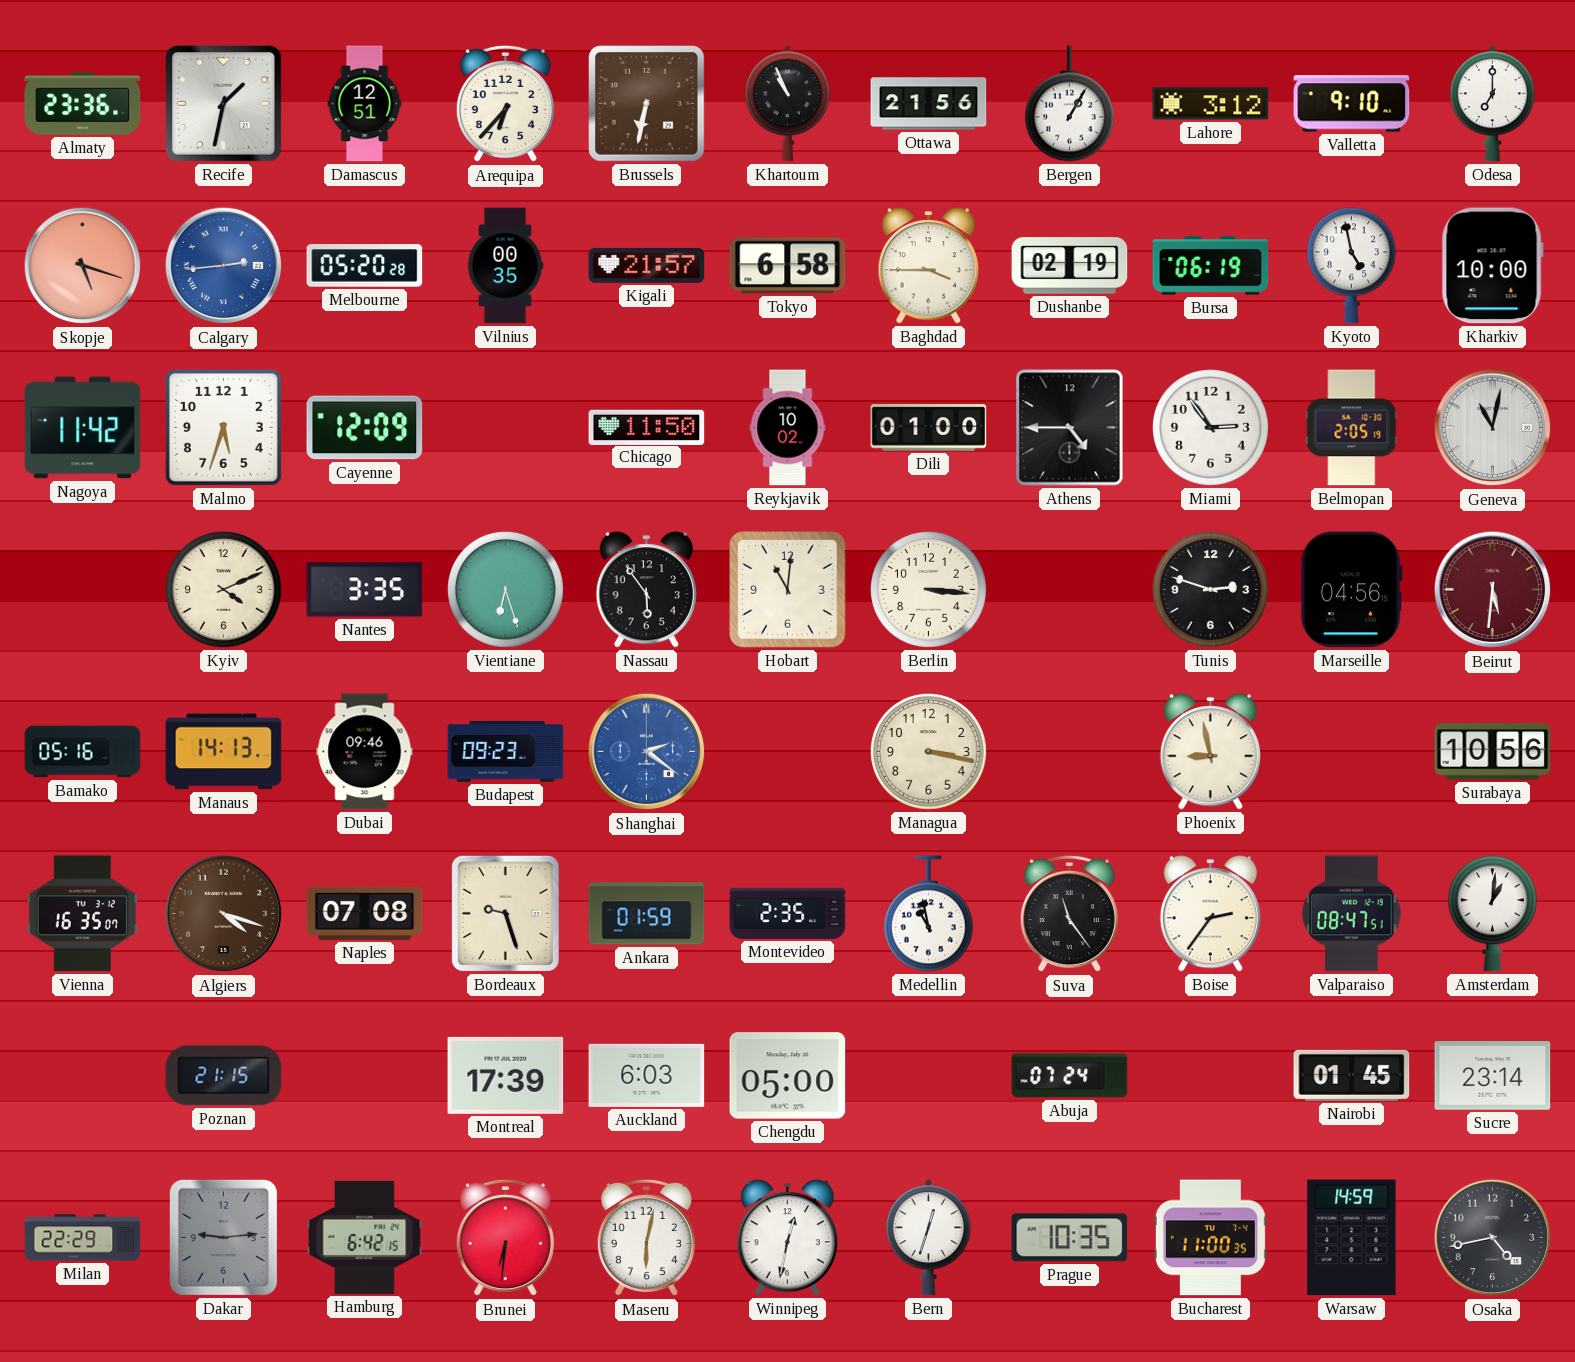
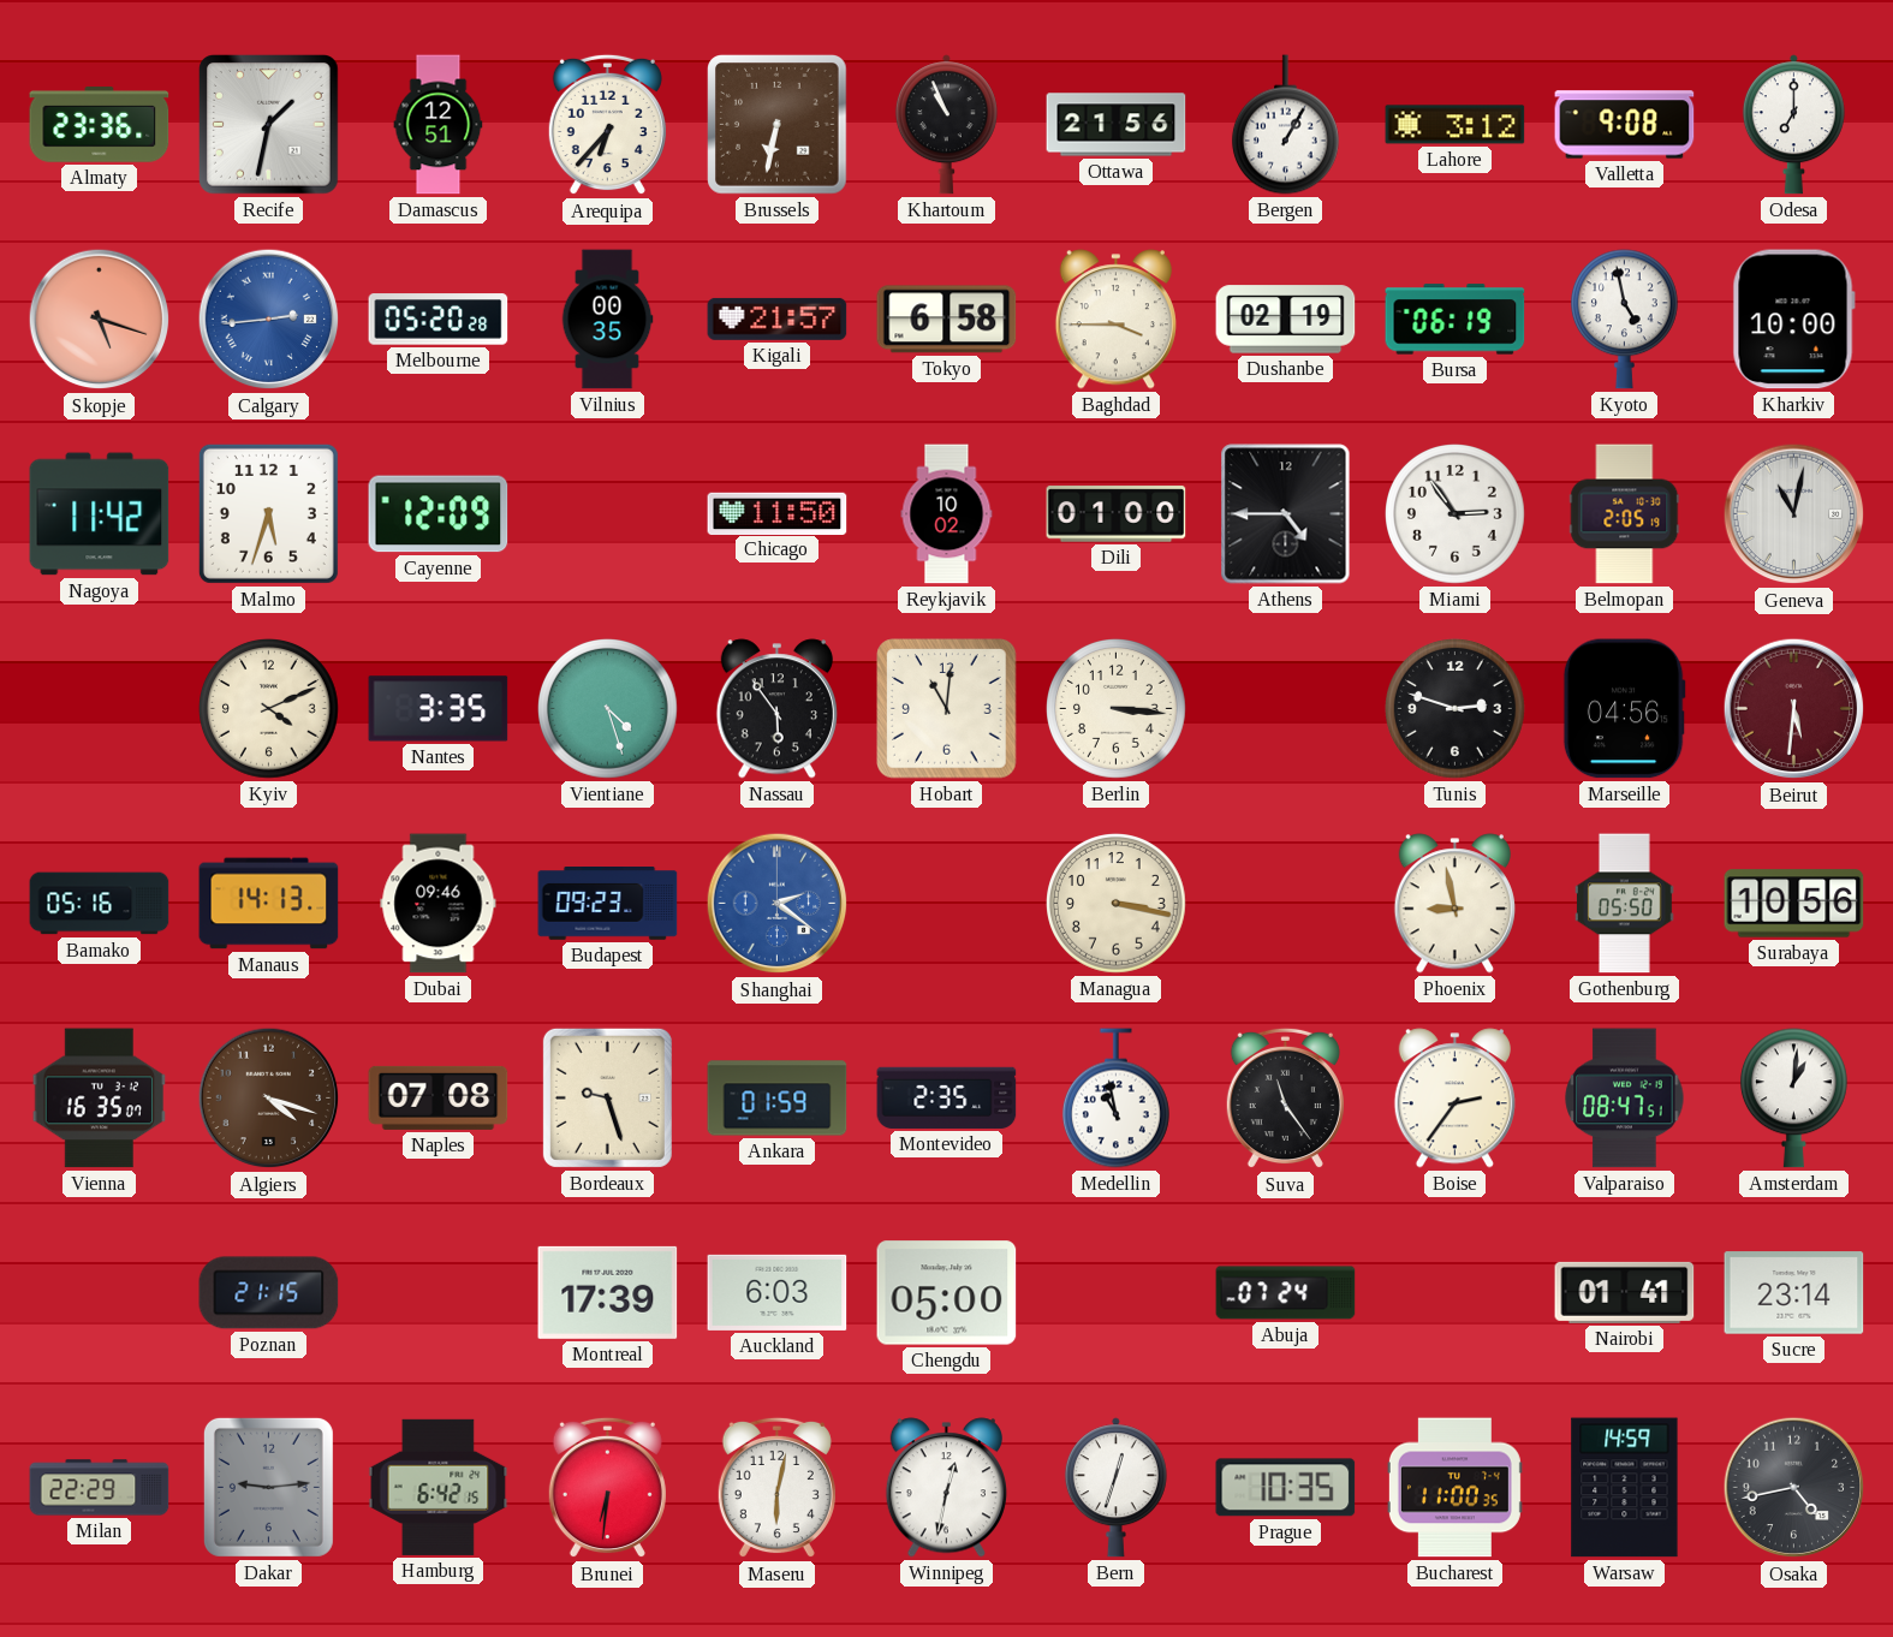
Valletta: 9:10 -> 9:08 (1625, 125)
Vientiane: 6:27 -> 4:27 (608, 709)
Gothenburg: none -> 05:50 (1624, 904)
Nairobi: 01:45 -> 01:41 (1625, 1292)
